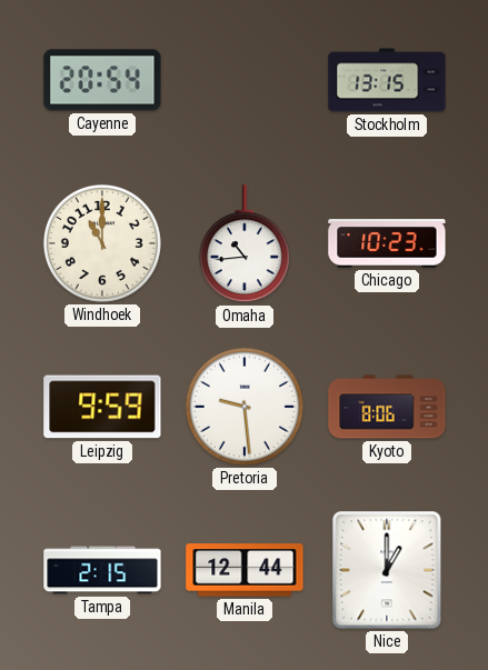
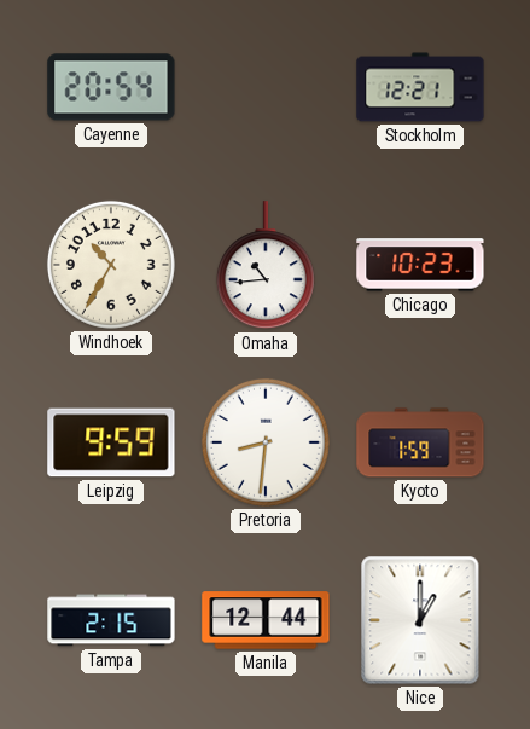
Stockholm: 13:15 -> 12:21 (420, 87)
Windhoek: 11:00 -> 10:35 (111, 265)
Pretoria: 9:29 -> 8:31 (266, 442)
Kyoto: 8:06 -> 1:59 (420, 442)
